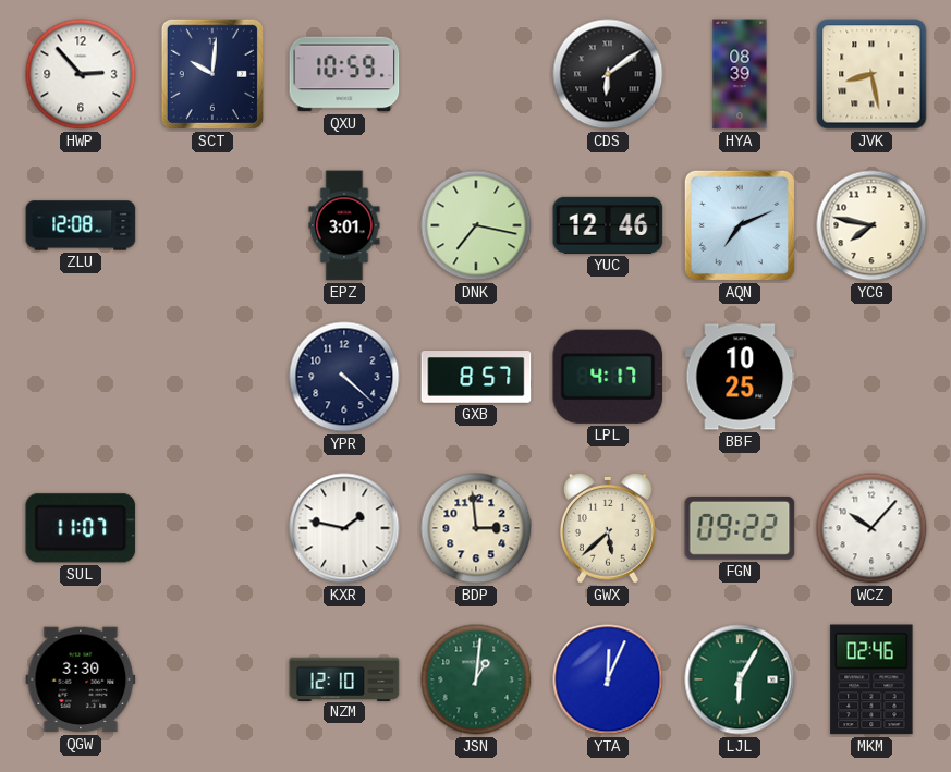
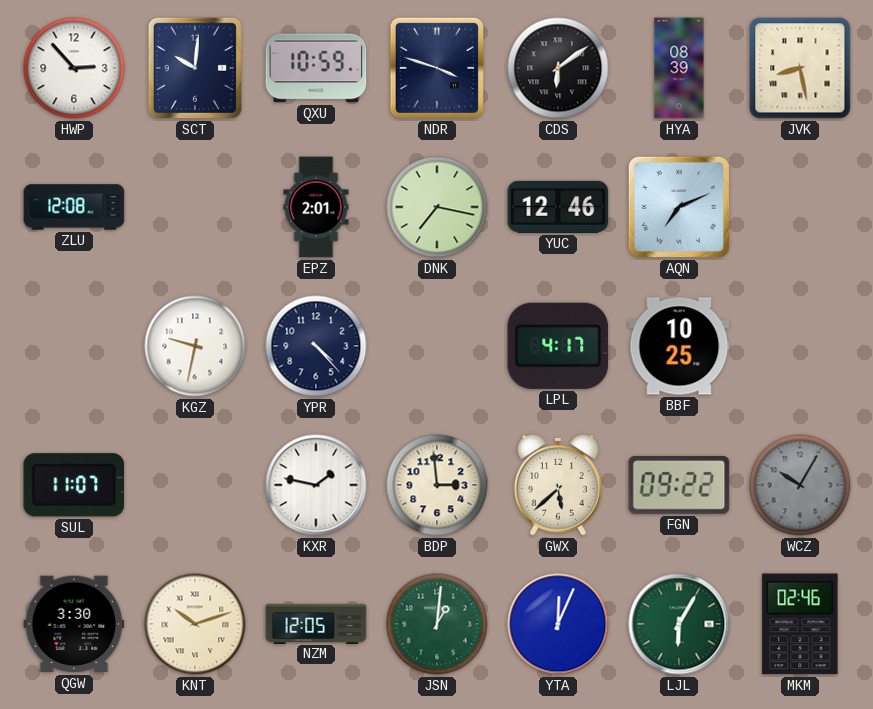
NDR: none -> 3:48 (437, 68)
EPZ: 3:01 -> 2:01 (316, 207)
YCG: 7:47 -> none (871, 225)
KGZ: none -> 9:32 (195, 346)
YPR: 4:22 -> 4:23 (316, 346)
GXB: 8:57 -> none (476, 378)
WCZ: 10:07 -> 10:05 (800, 485)
WCZ dial: white -> grey (800, 485)
KNT: none -> 10:12 (195, 624)
NZM: 12:10 -> 12:05 (316, 623)
